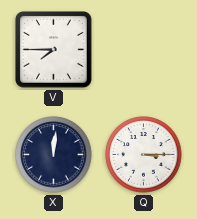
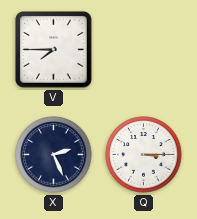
X: 12:01 -> 2:26 (54, 155)
